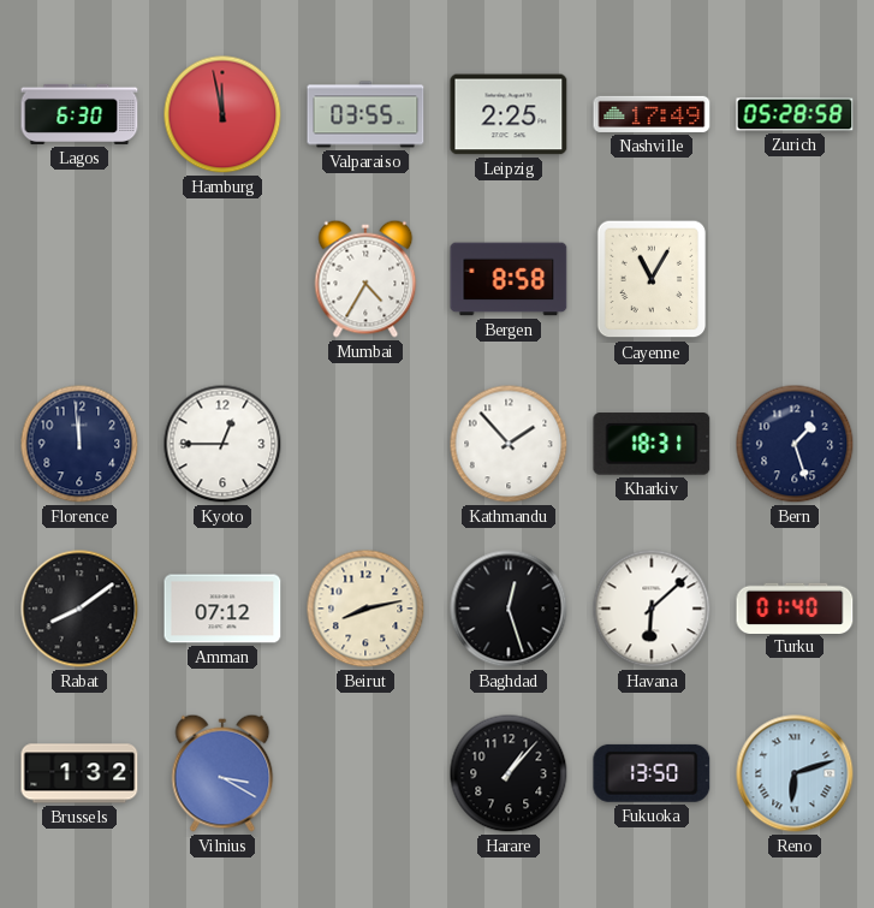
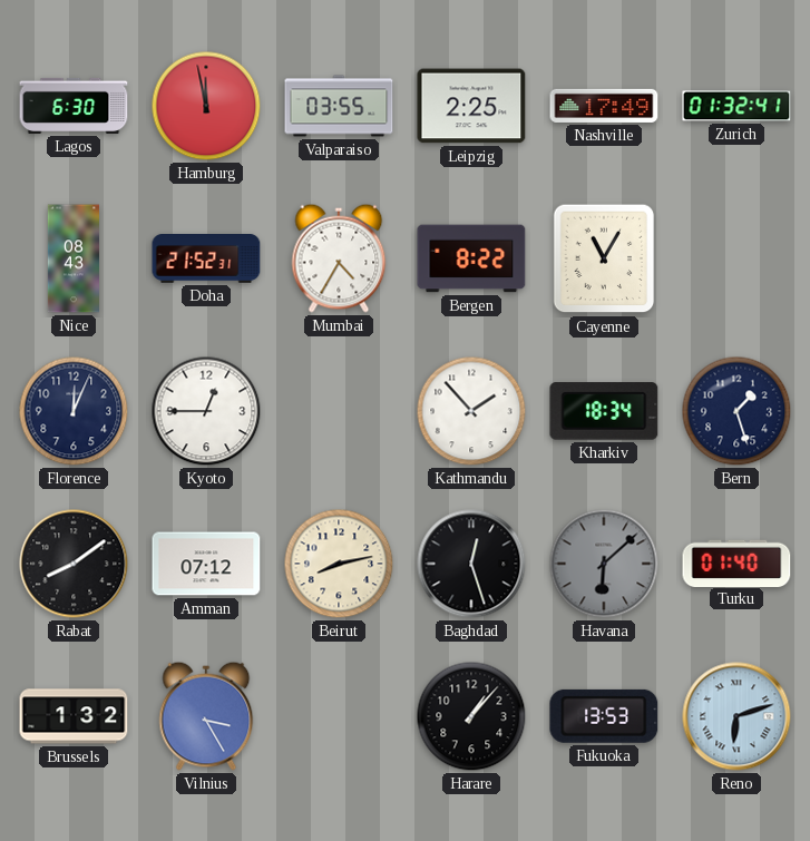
Zurich: 05:28 -> 01:32 (736, 106)
Nice: none -> 08:43 (72, 258)
Doha: none -> 21:52 (206, 260)
Bergen: 8:58 -> 8:22 (471, 258)
Florence: 11:59 -> 12:04 (74, 411)
Kharkiv: 18:31 -> 18:34 (604, 411)
Havana dial: white -> grey (604, 564)
Vilnius: 3:20 -> 3:25 (206, 716)
Fukuoka: 13:50 -> 13:53 (604, 716)
